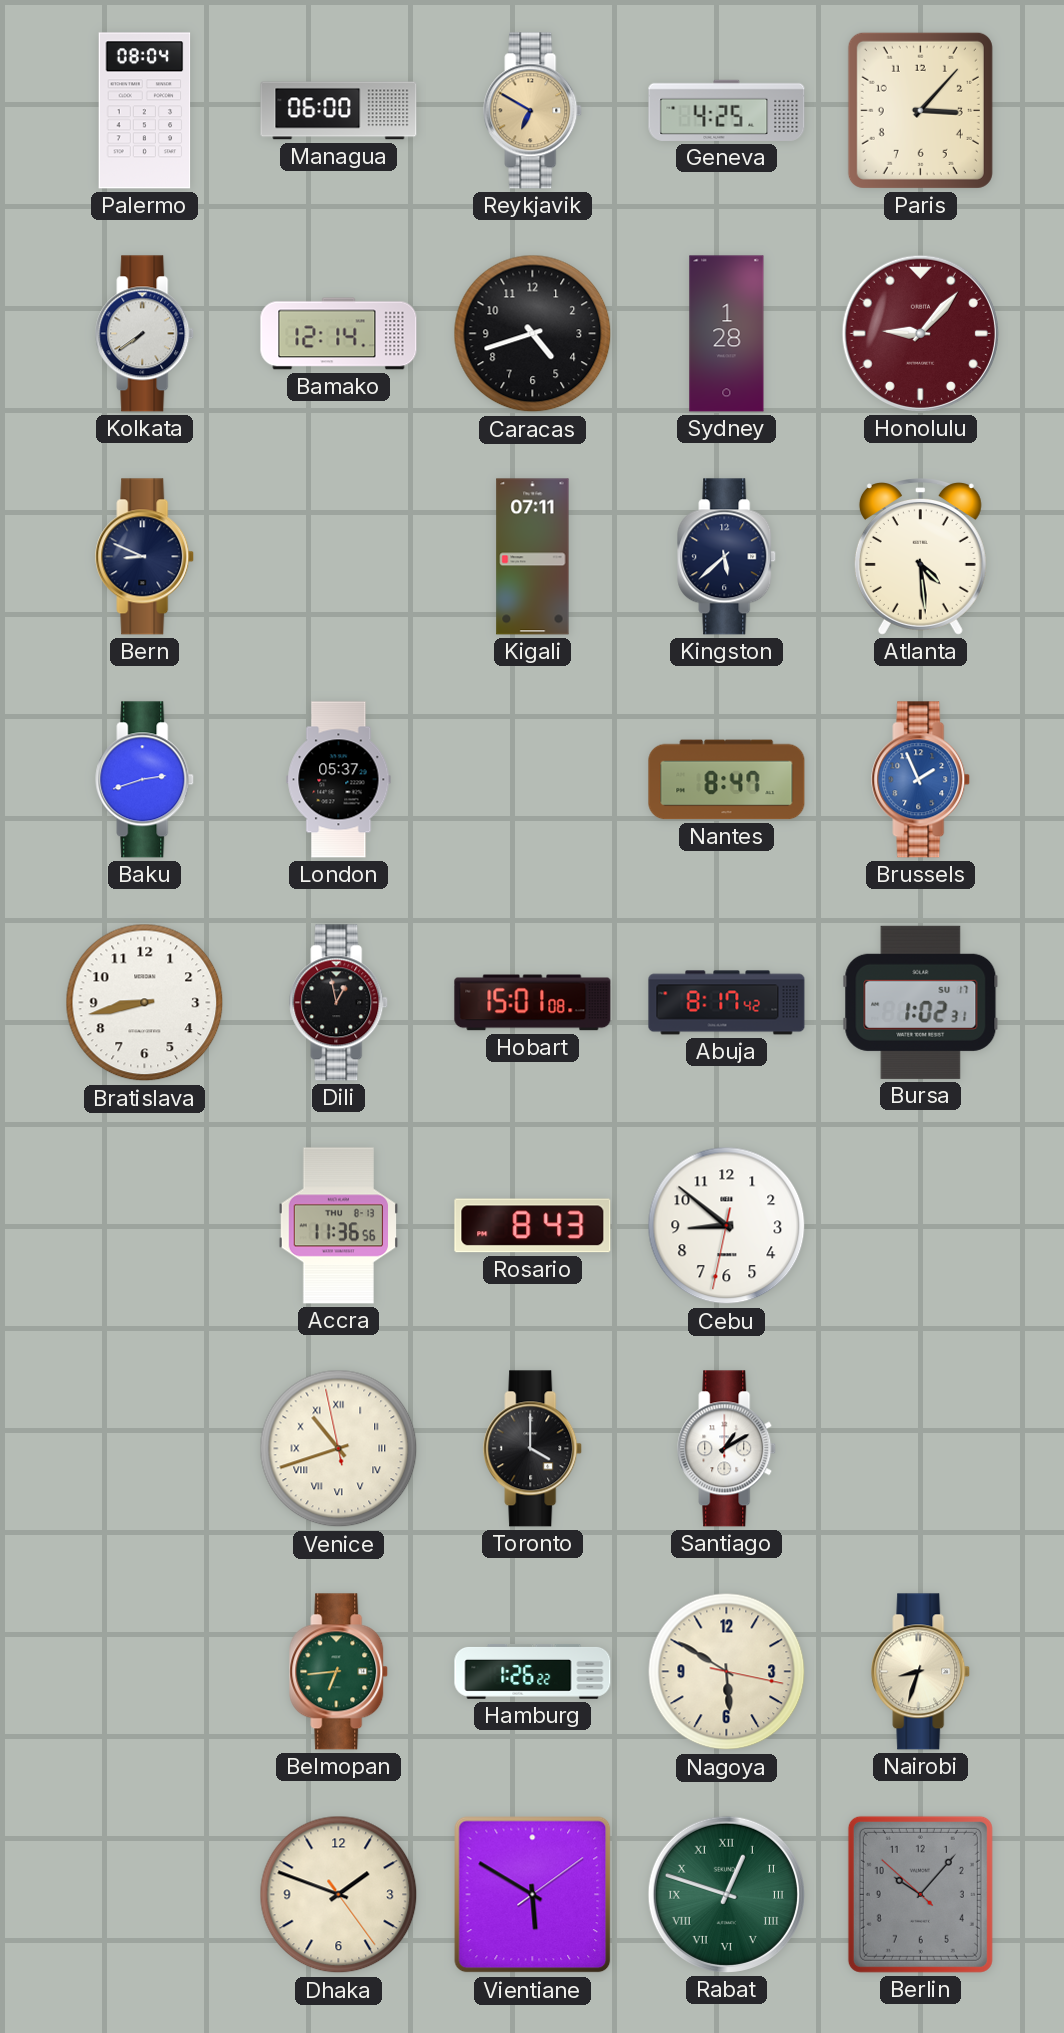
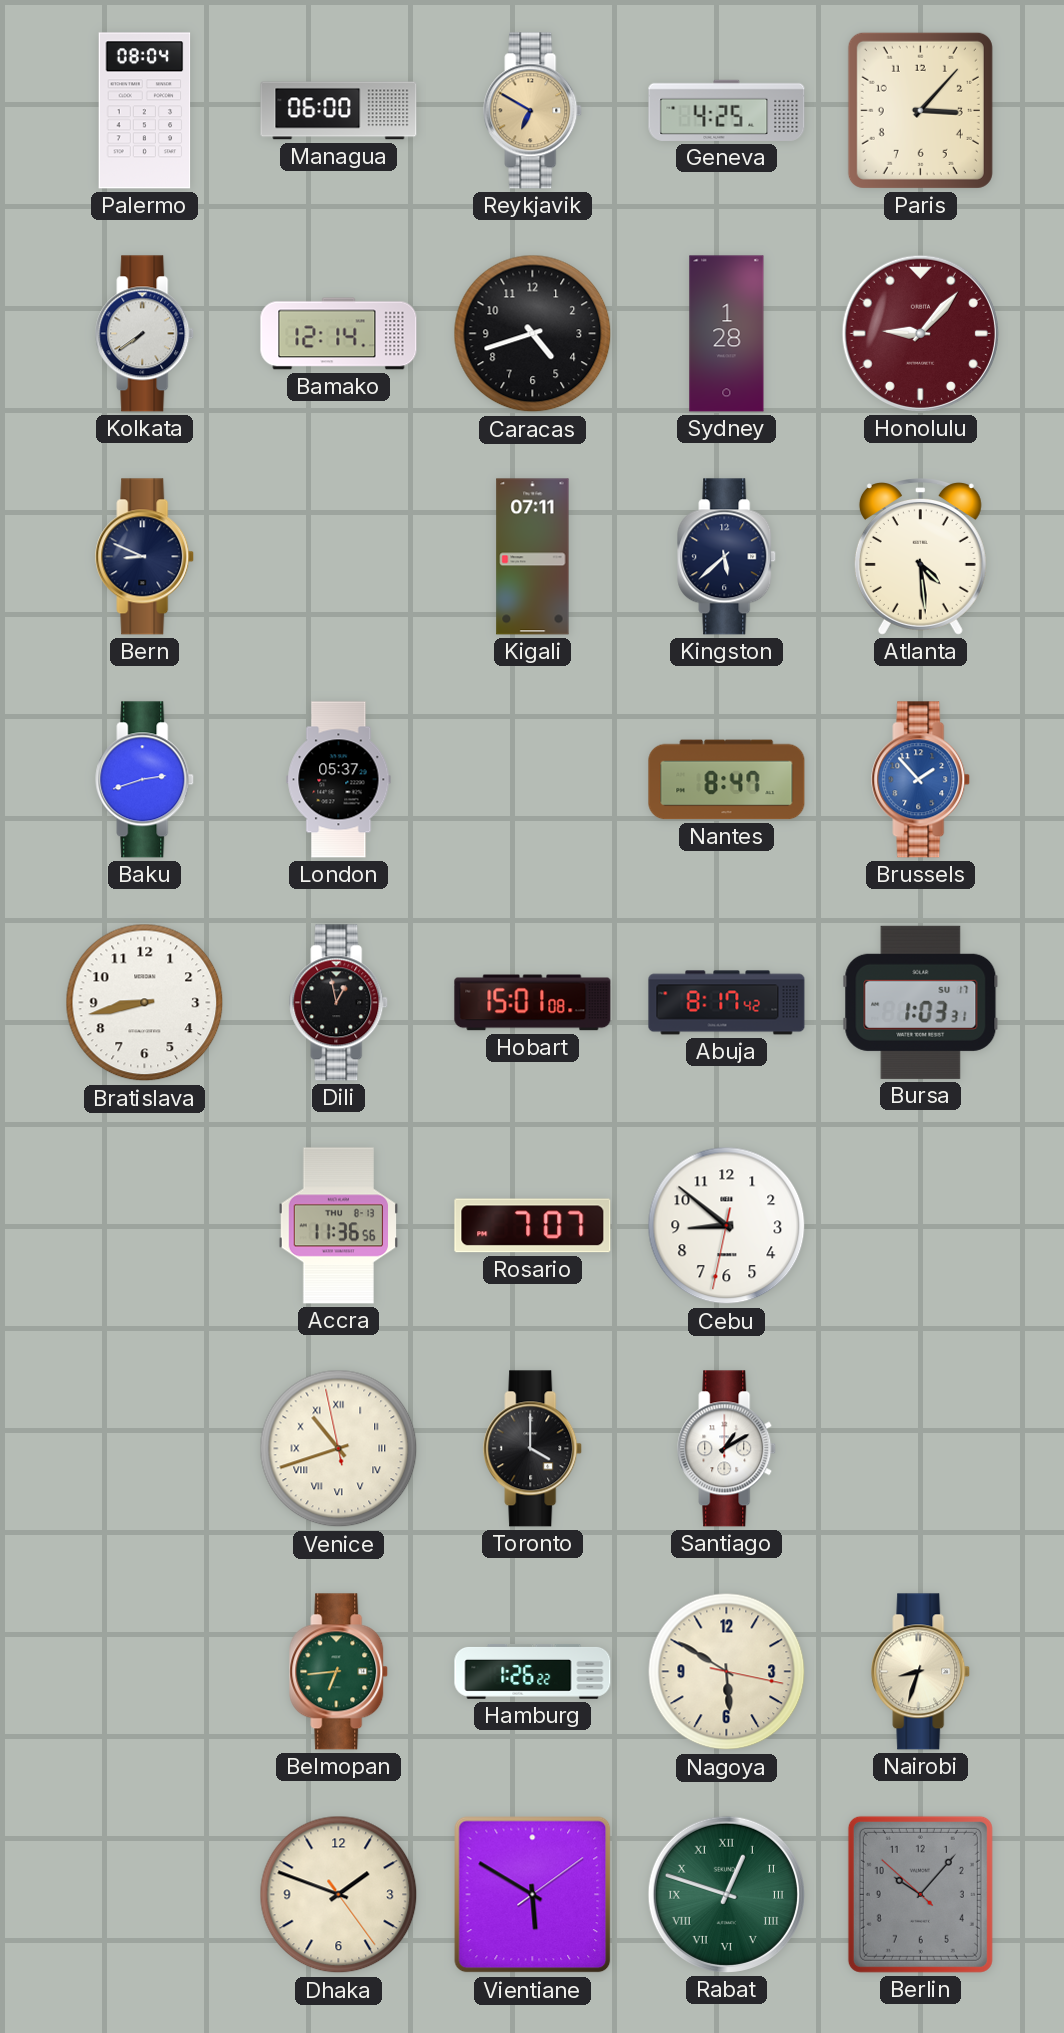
Brussels: 1:56 -> 1:53 (921, 780)
Bursa: 1:02 -> 1:03 (921, 1002)
Rosario: 8:43 -> 7:07 (533, 1226)
